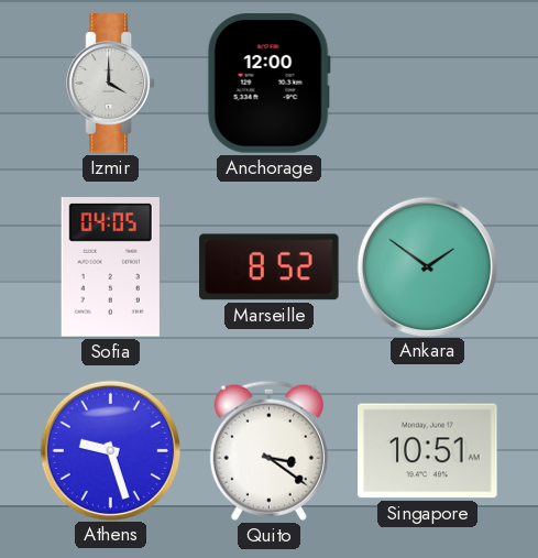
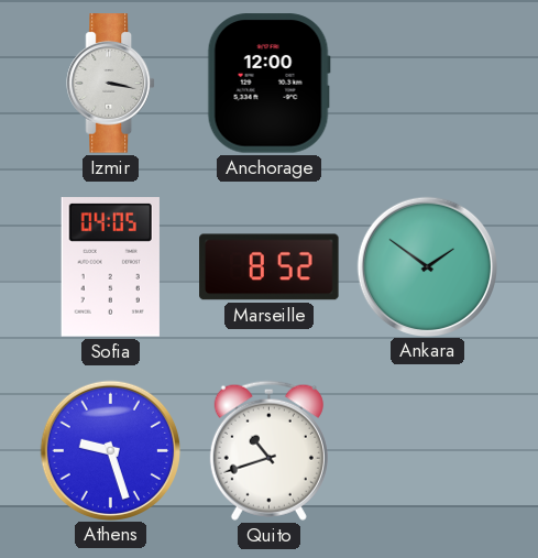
Izmir: 4:00 -> 3:17 (110, 84)
Quito: 3:21 -> 10:42 (268, 450)
Singapore: 10:51 -> none (428, 451)
